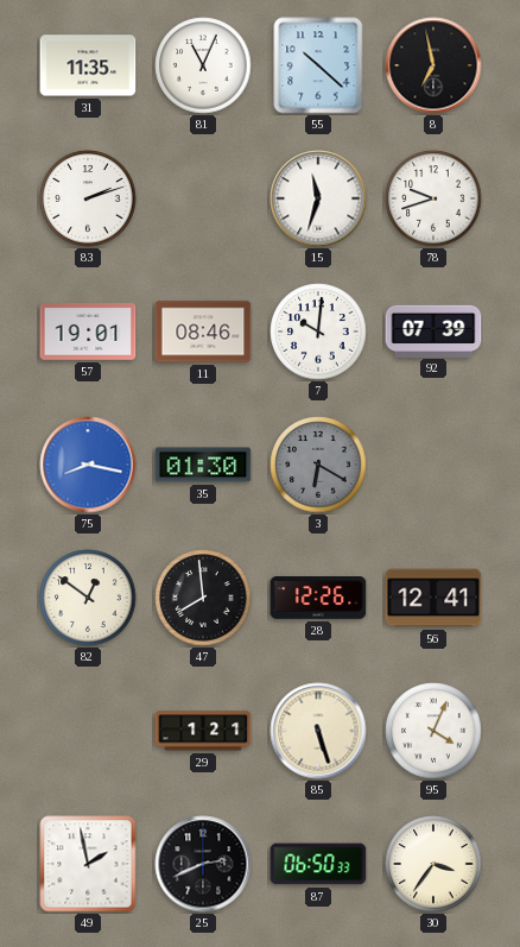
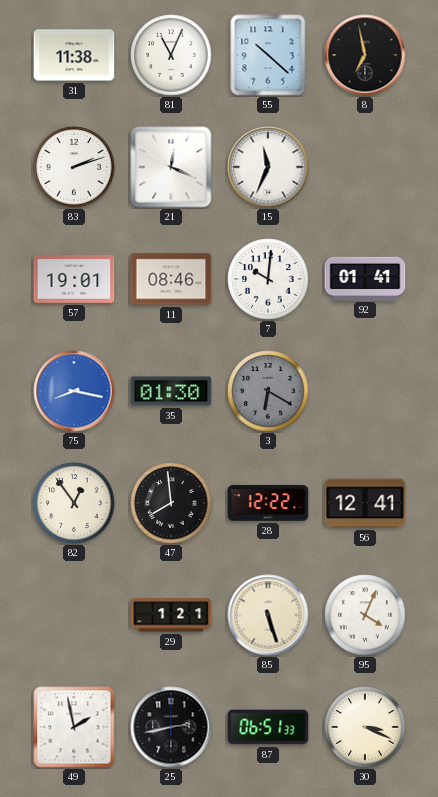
31: 11:35 -> 11:38 (74, 55)
21: none -> 12:19 (171, 167)
15: 11:33 -> 11:34 (268, 167)
78: 9:42 -> none (433, 198)
92: 07:39 -> 01:41 (365, 278)
82: 12:51 -> 12:54 (74, 503)
28: 12:26 -> 12:22 (268, 504)
25: 2:41 -> 2:43 (171, 727)
87: 06:50 -> 06:51 (268, 727)
30: 3:36 -> 3:19 (365, 727)
